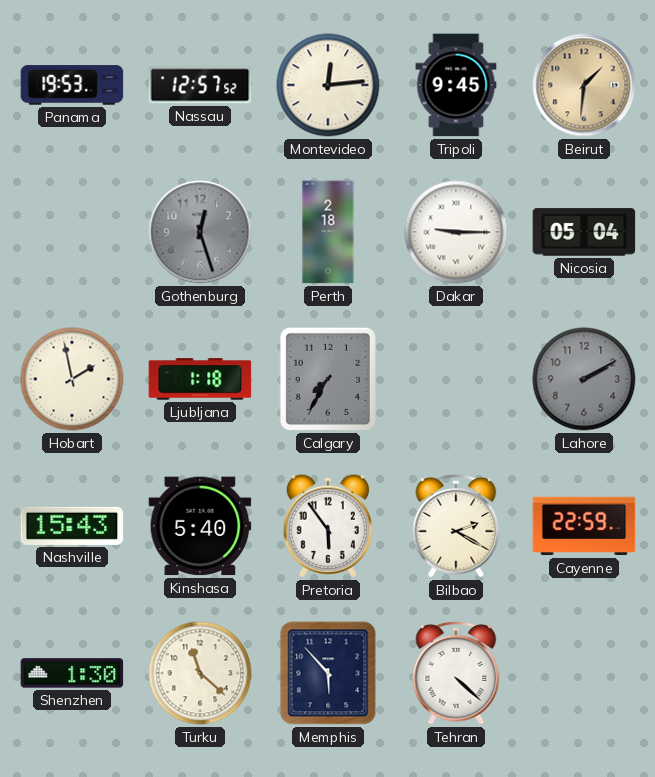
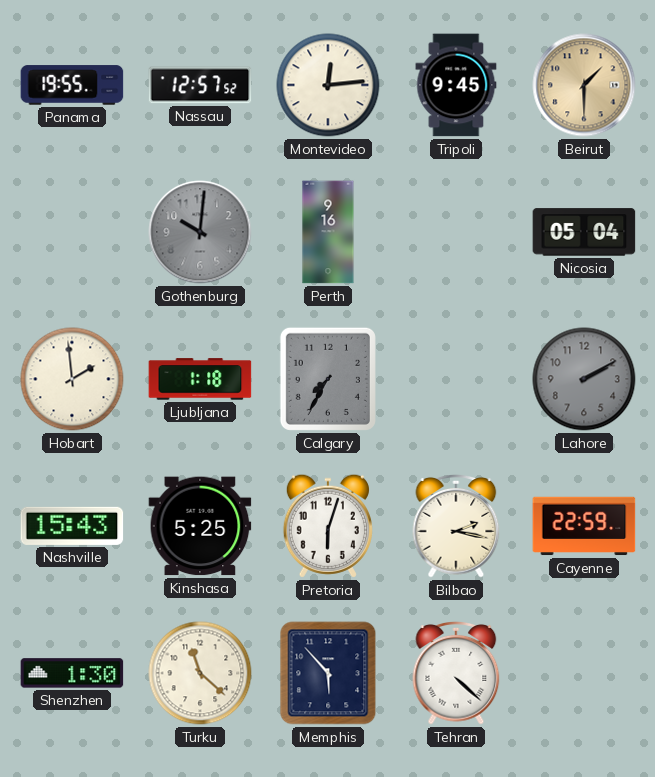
Panama: 19:53 -> 19:55 (72, 85)
Beirut: 1:31 -> 1:30 (584, 85)
Gothenburg: 12:27 -> 10:01 (200, 232)
Perth: 2:18 -> 9:16 (328, 232)
Dakar: 9:15 -> none (456, 232)
Hobart: 1:58 -> 1:59 (72, 379)
Kinshasa: 5:40 -> 5:25 (200, 526)
Pretoria: 5:54 -> 6:03 (328, 526)
Bilbao: 2:20 -> 2:17 (456, 527)
